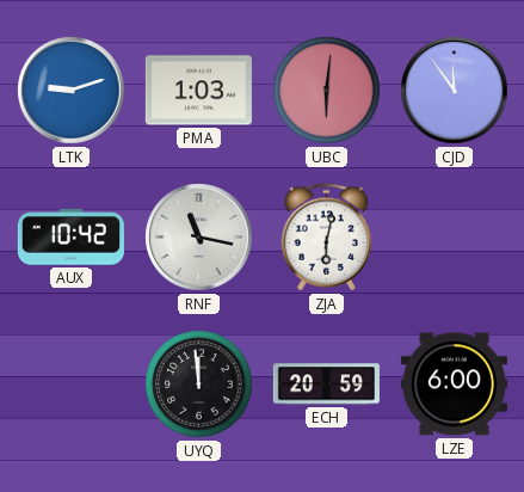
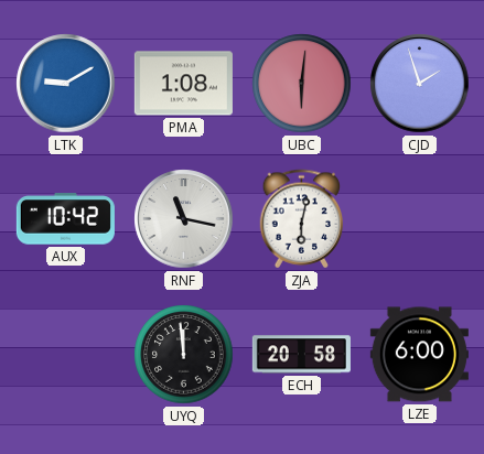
LTK: 9:12 -> 9:10 (66, 84)
PMA: 1:03 -> 1:08 (183, 84)
CJD: 11:54 -> 1:57 (420, 84)
ECH: 20:59 -> 20:58 (301, 355)
